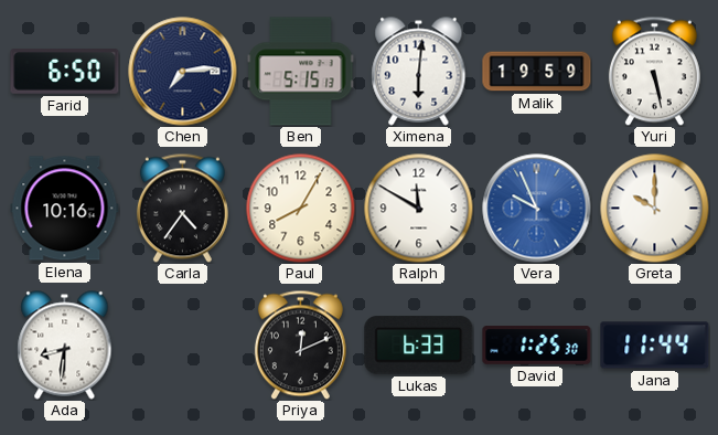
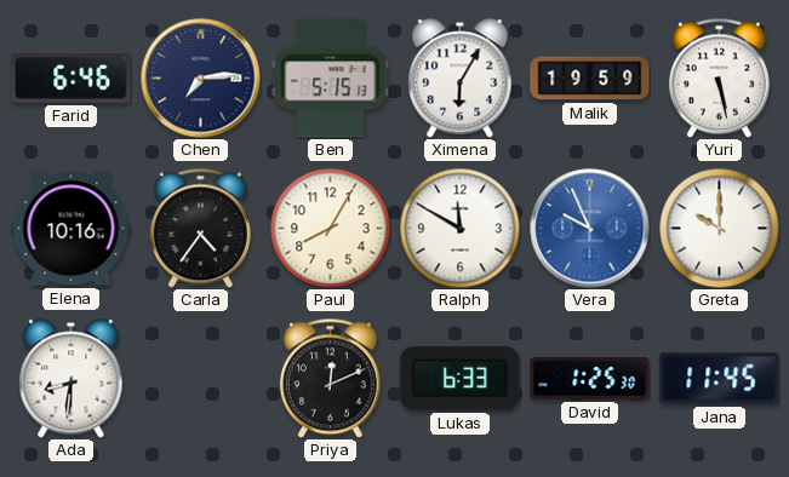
Farid: 6:50 -> 6:46 (72, 79)
Ximena: 6:01 -> 6:05 (461, 79)
Jana: 11:44 -> 11:45 (720, 379)
